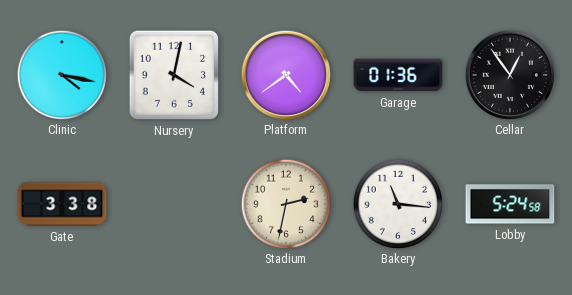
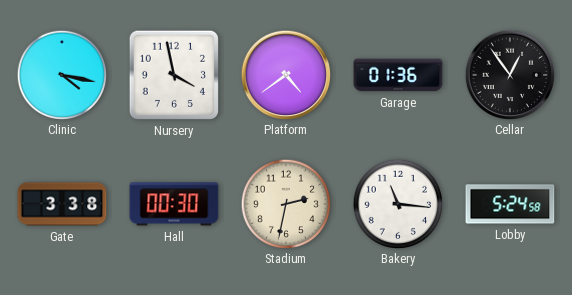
Nursery: 4:02 -> 3:58 (174, 75)
Hall: none -> 00:30 (174, 204)
